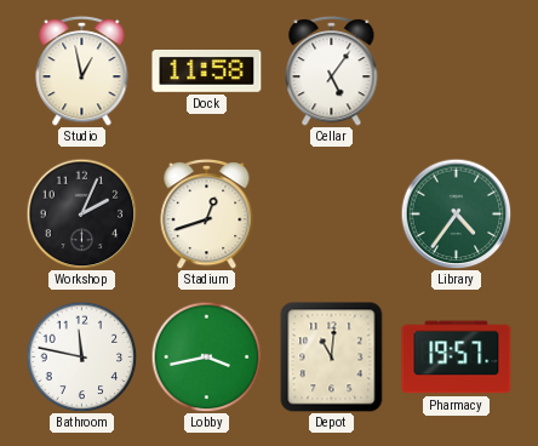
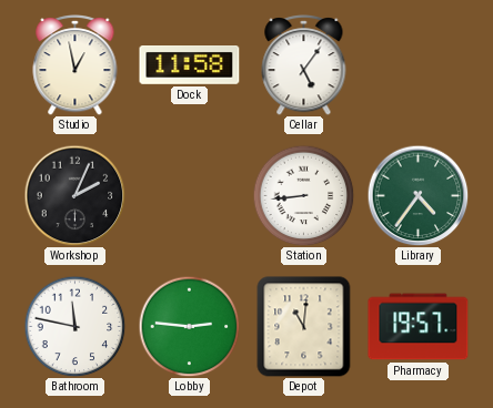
Stadium: 12:42 -> none (207, 215)
Station: none -> 8:44 (303, 195)
Lobby: 3:43 -> 2:46 (189, 326)
